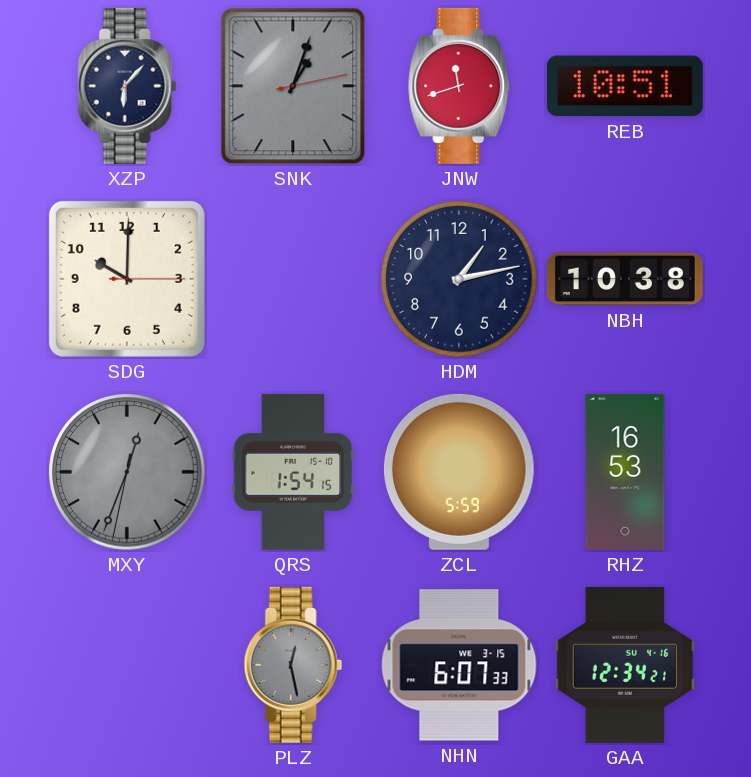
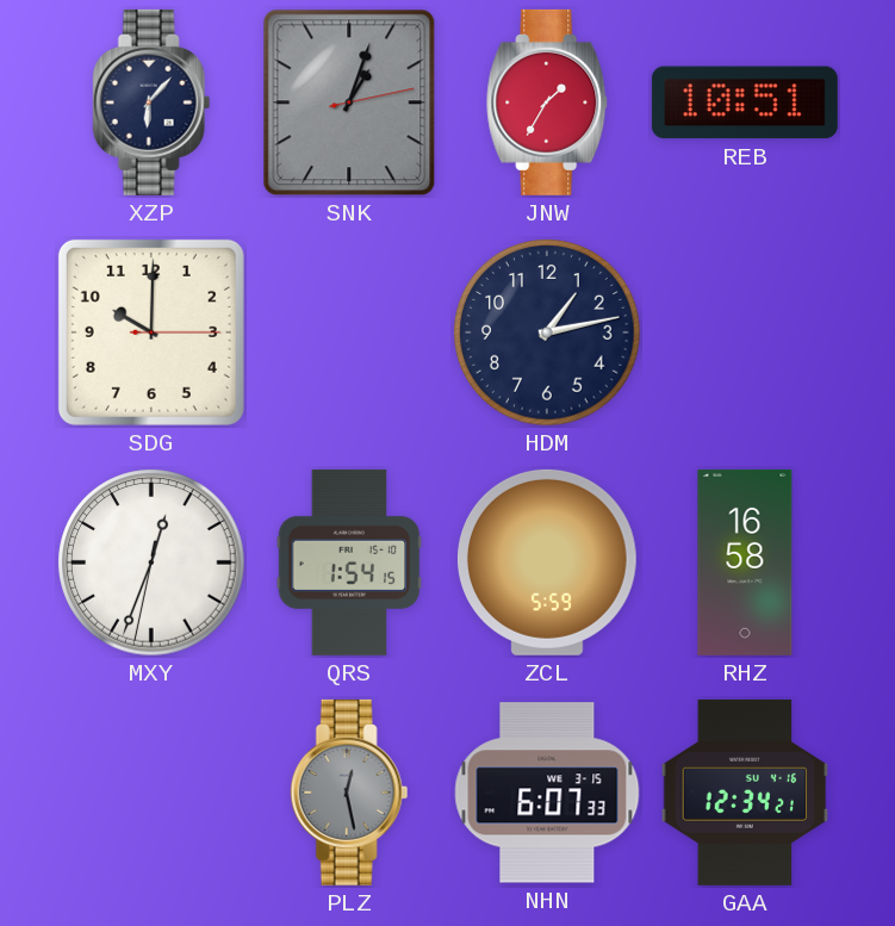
JNW: 11:42 -> 1:35 (548, 102)
NBH: 10:38 -> none (625, 279)
MXY dial: grey -> white (151, 563)
RHZ: 16:53 -> 16:58 (745, 563)
